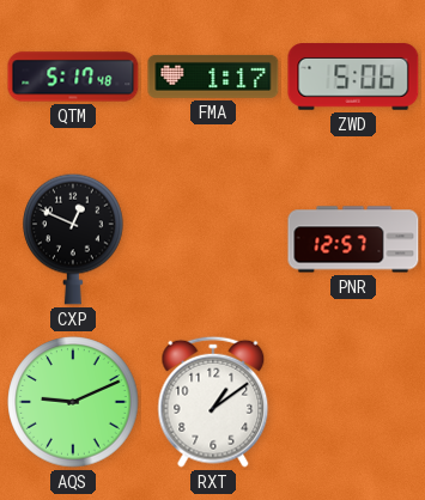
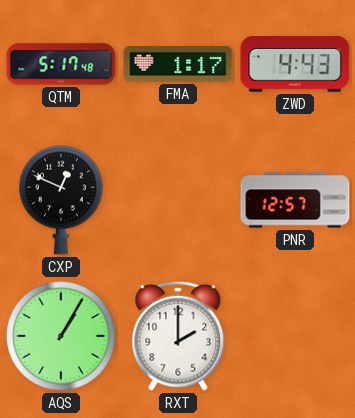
ZWD: 5:06 -> 4:43 (295, 64)
AQS: 9:11 -> 1:05 (61, 336)
RXT: 1:09 -> 2:00 (178, 336)
